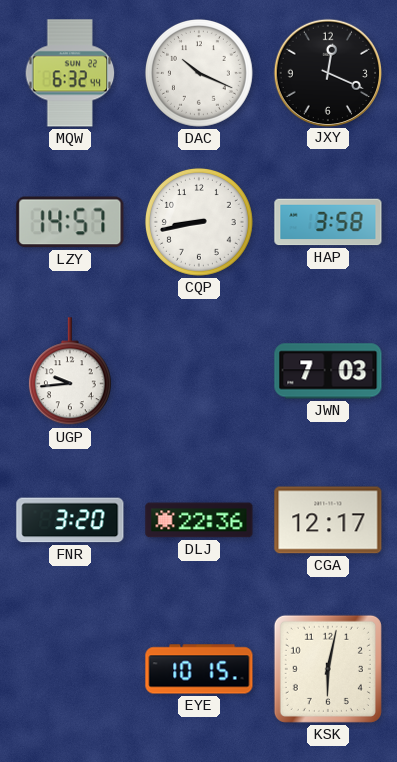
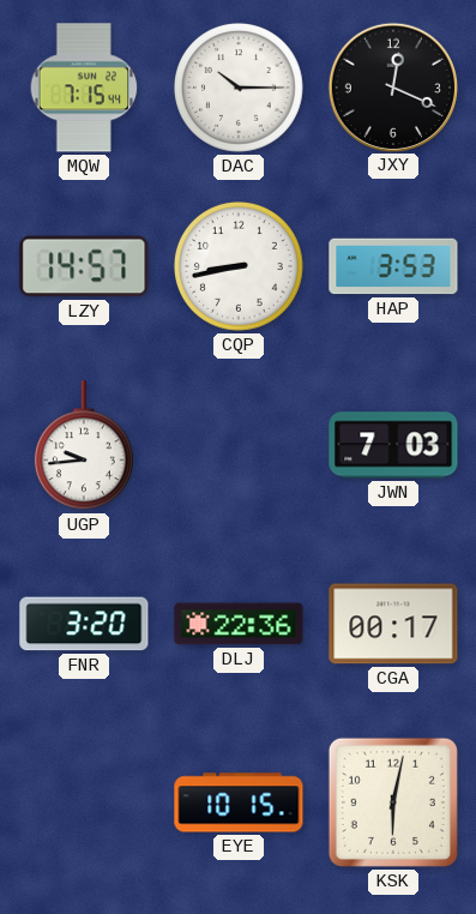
MQW: 6:32 -> 7:15 (84, 88)
DAC: 10:19 -> 10:15 (239, 88)
HAP: 3:58 -> 3:53 (393, 266)
CGA: 12:17 -> 00:17 (393, 624)
